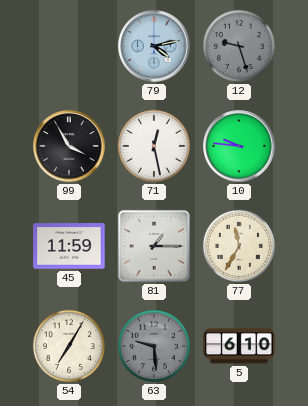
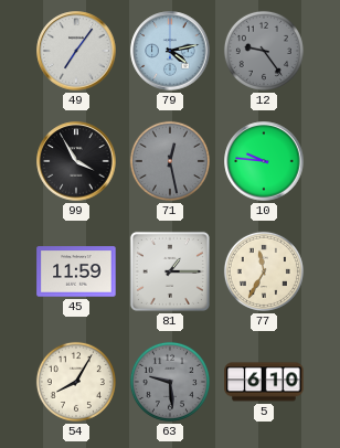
49: none -> 7:06 (76, 51)
12: 9:27 -> 9:24 (264, 51)
71 dial: white -> grey (170, 161)
54: 7:05 -> 8:05 (76, 382)
